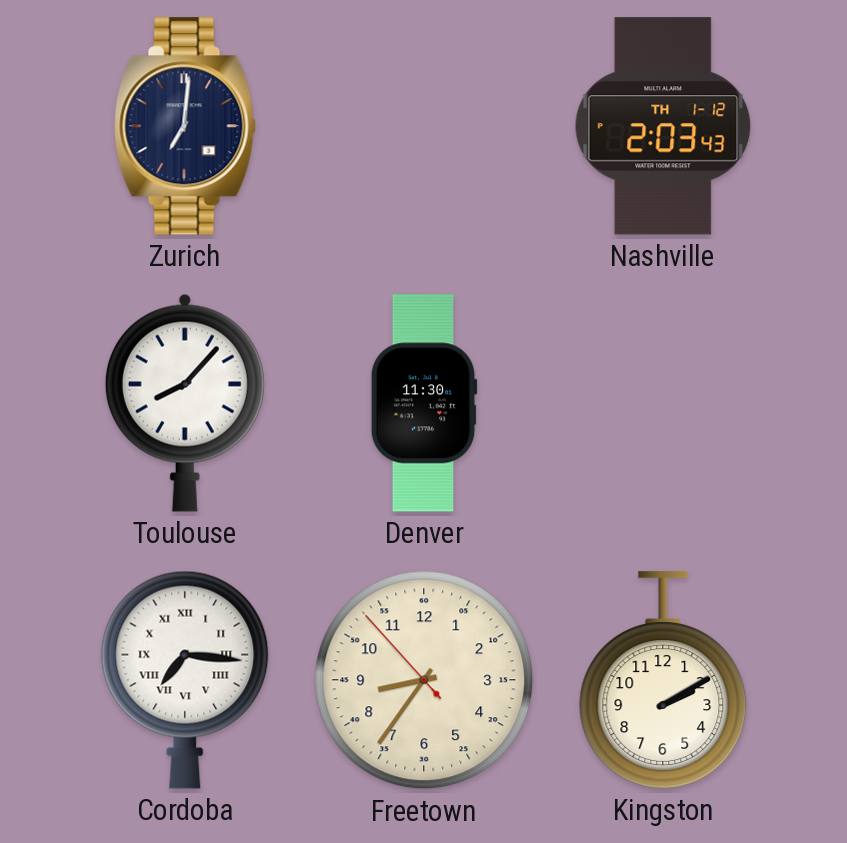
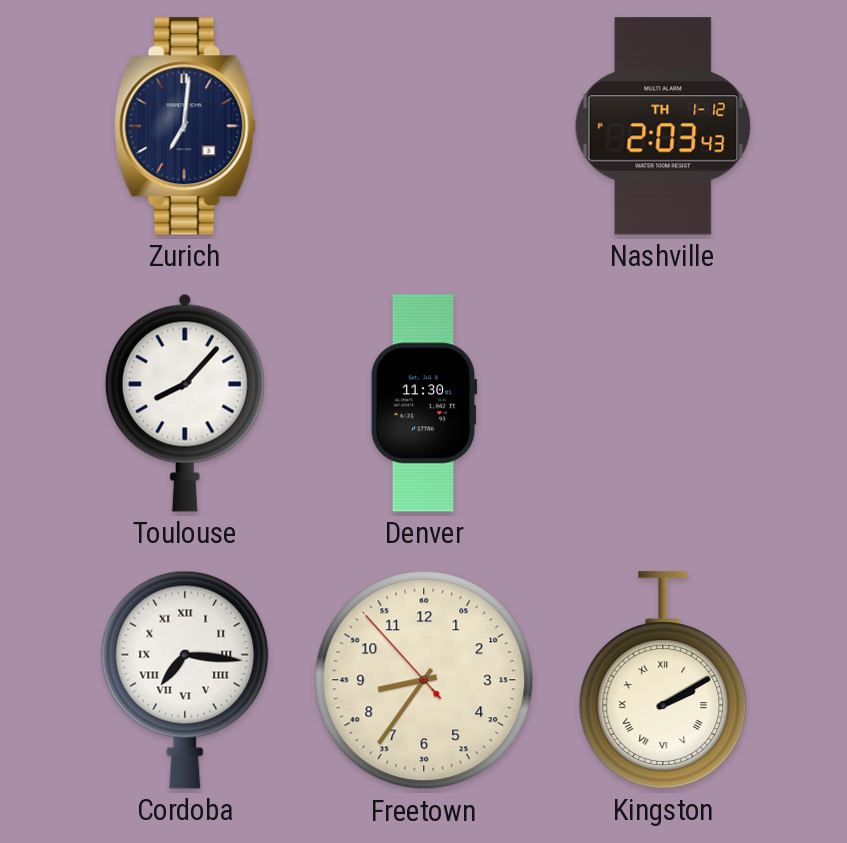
Kingston numerals: Arabic -> Roman (663, 680)
